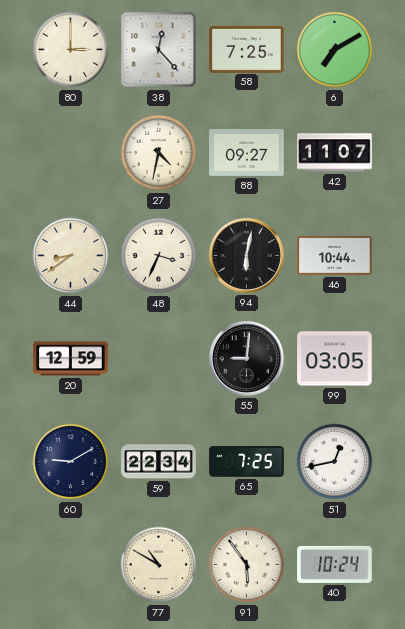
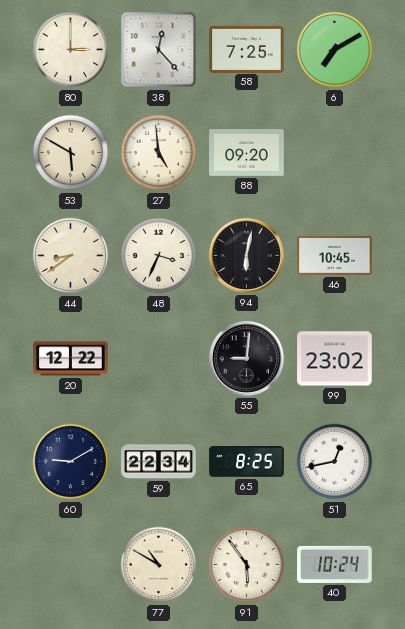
53: none -> 5:50 (71, 153)
27: 4:32 -> 4:59 (159, 153)
88: 09:27 -> 09:20 (247, 153)
42: 11:07 -> none (335, 153)
46: 10:44 -> 10:45 (335, 255)
20: 12:59 -> 12:22 (71, 359)
99: 03:05 -> 23:02 (335, 359)
65: 7:25 -> 8:25 (247, 462)
